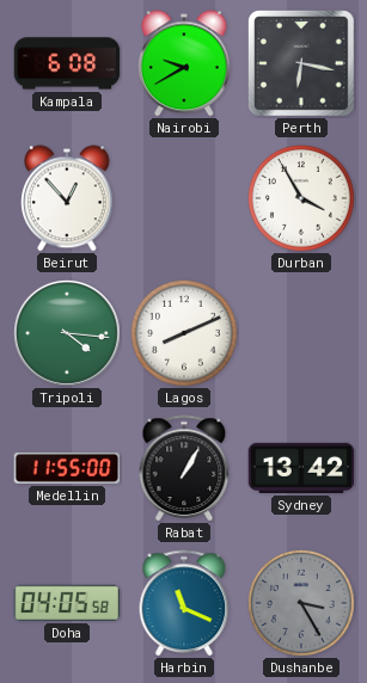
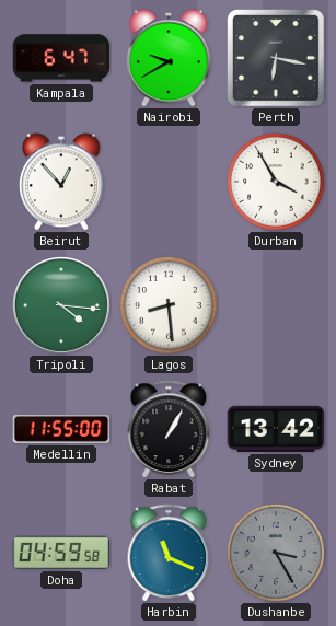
Kampala: 6:08 -> 6:47 (61, 58)
Lagos: 8:11 -> 8:29 (170, 306)
Doha: 04:05 -> 04:59 (61, 553)
